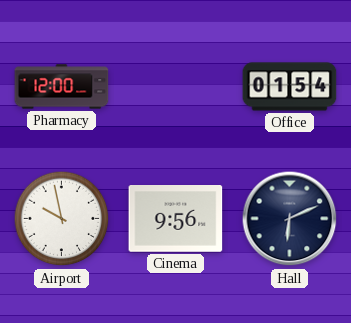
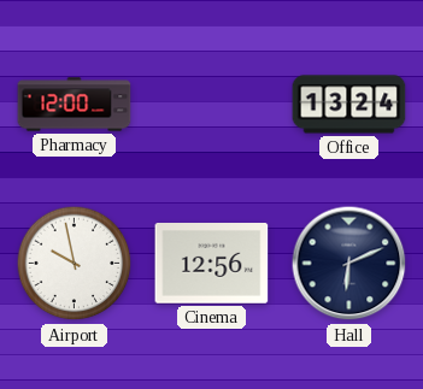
Office: 01:54 -> 13:24 (349, 105)
Cinema: 9:56 -> 12:56 (212, 264)
